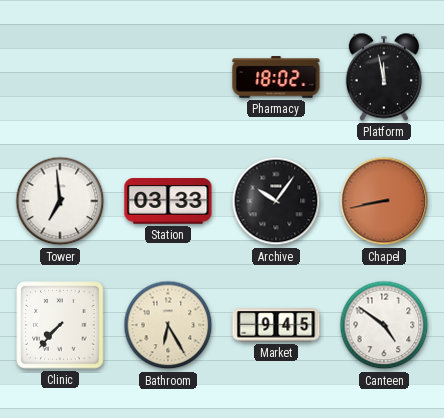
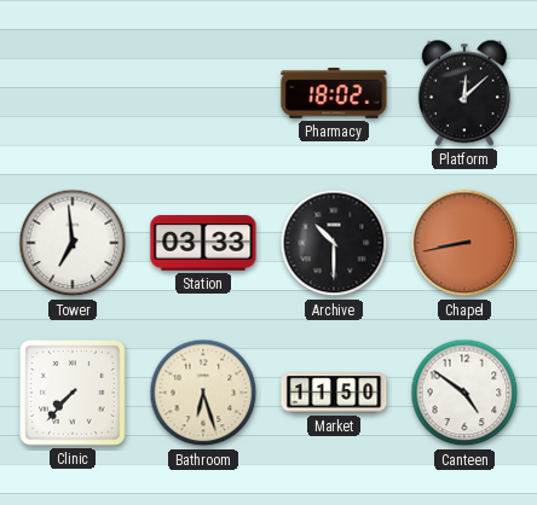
Platform: 11:58 -> 12:08 (464, 93)
Archive: 10:06 -> 10:30 (334, 243)
Bathroom: 6:25 -> 6:27 (203, 393)
Market: 9:45 -> 11:50 (334, 393)
